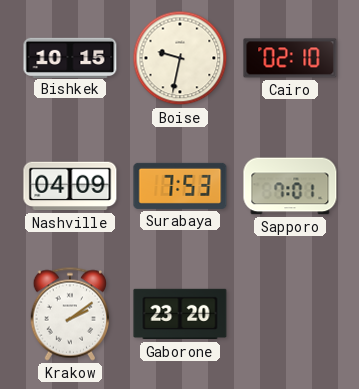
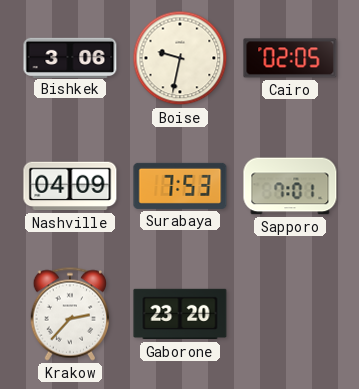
Bishkek: 10:15 -> 3:06 (70, 57)
Cairo: 02:10 -> 02:05 (290, 58)
Krakow: 2:09 -> 2:37 (70, 314)
